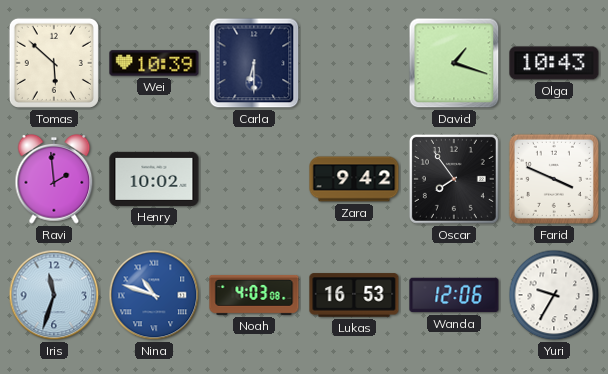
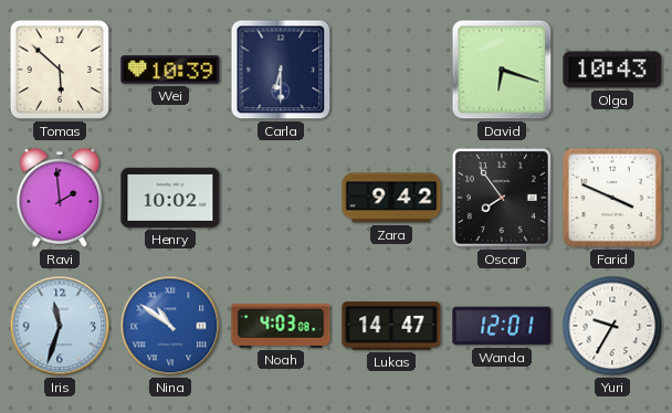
David: 1:18 -> 6:18 (502, 70)
Nina: 10:48 -> 10:51 (170, 326)
Lukas: 16:53 -> 14:47 (391, 326)
Wanda: 12:06 -> 12:01 (502, 326)
